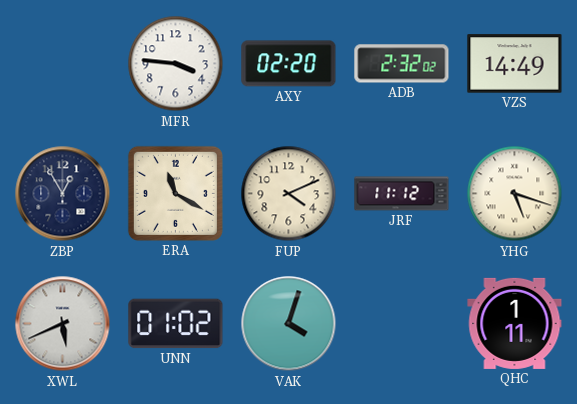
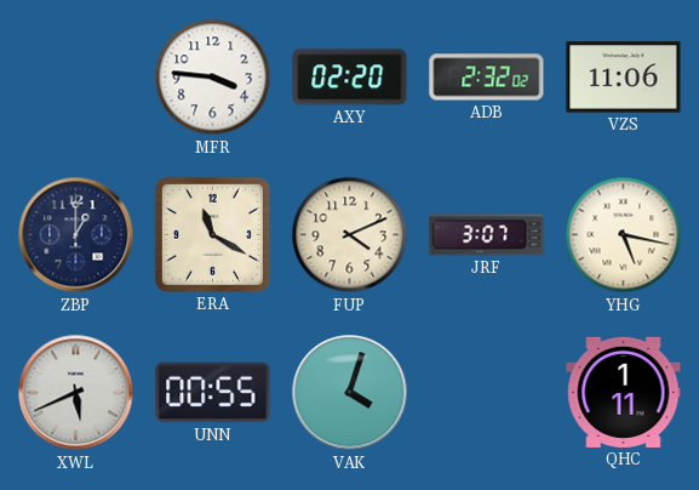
VZS: 14:49 -> 11:06 (624, 78)
ZBP: 12:55 -> 1:00 (76, 235)
JRF: 11:12 -> 3:07 (487, 235)
YHG: 5:18 -> 5:17 (624, 235)
UNN: 01:02 -> 00:55 (213, 393)
